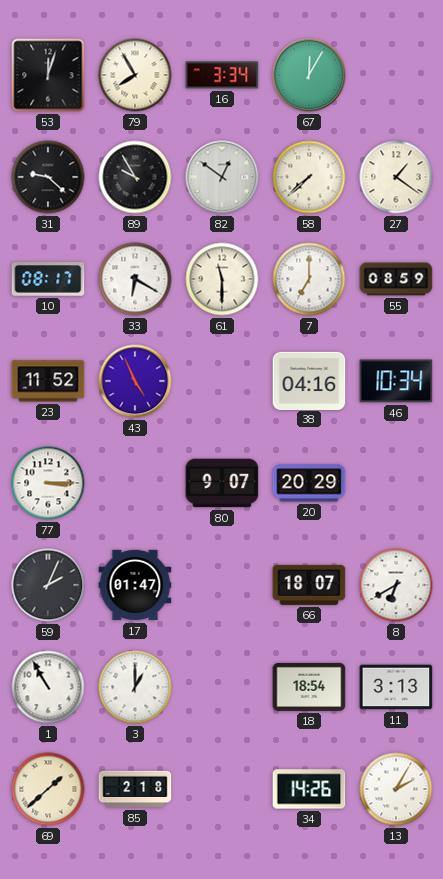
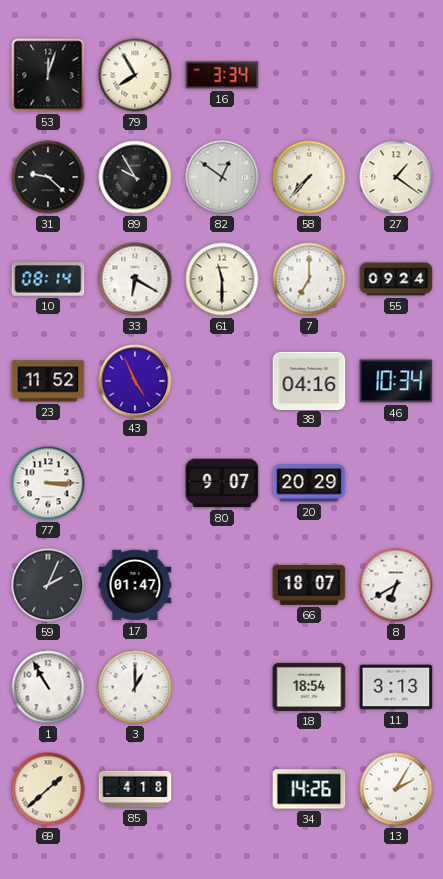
67: 12:05 -> none (309, 75)
58: 7:38 -> 7:37 (309, 177)
10: 08:17 -> 08:14 (48, 279)
55: 08:59 -> 09:24 (396, 279)
85: 2:18 -> 4:18 (135, 789)
